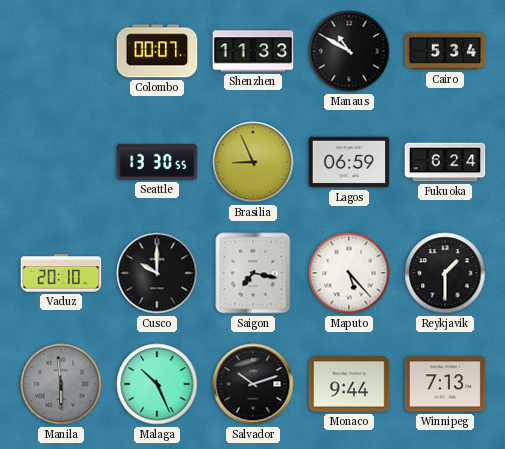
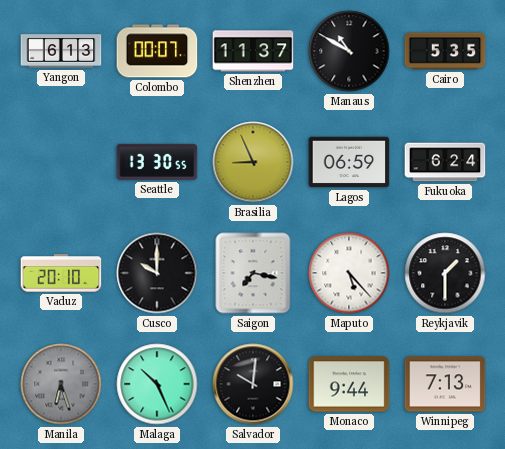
Yangon: none -> 6:13 (61, 51)
Shenzhen: 11:33 -> 11:37 (253, 51)
Cairo: 5:34 -> 5:35 (445, 51)
Manila: 5:59 -> 6:27 (61, 384)
Salvador: 10:12 -> 10:01 (253, 384)
